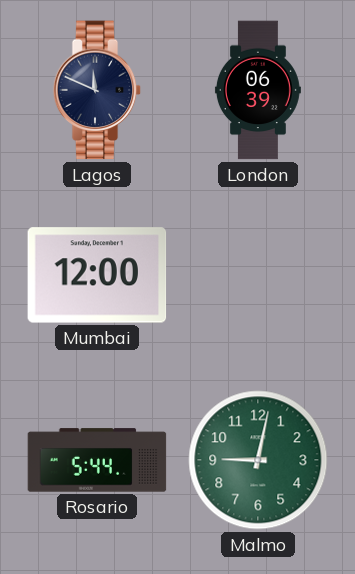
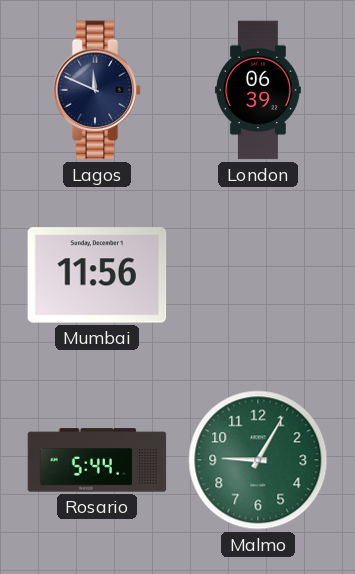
Mumbai: 12:00 -> 11:56 (97, 275)
Malmo: 9:02 -> 9:05 (258, 460)
